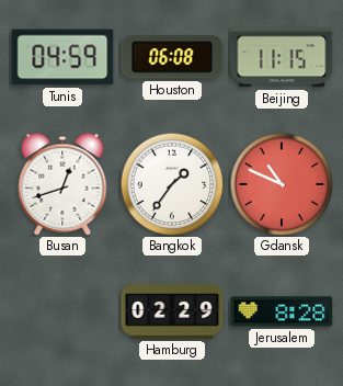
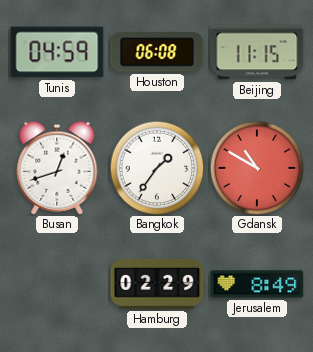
Gdansk: 10:49 -> 10:50 (257, 168)
Jerusalem: 8:28 -> 8:49 (257, 284)
